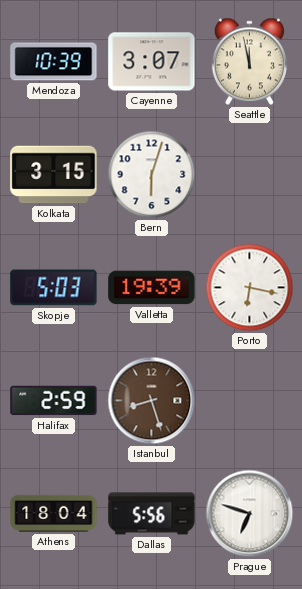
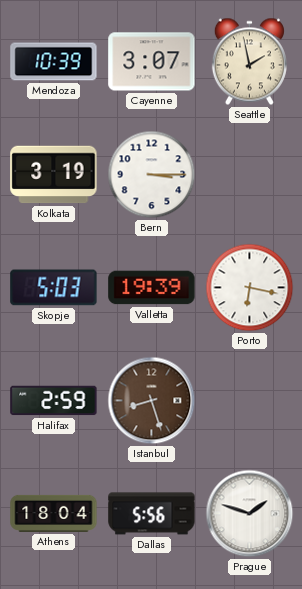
Seattle: 11:58 -> 1:58 (249, 62)
Kolkata: 3:15 -> 3:19 (54, 175)
Bern: 6:03 -> 3:15 (152, 175)
Prague: 6:48 -> 1:48 (250, 514)
